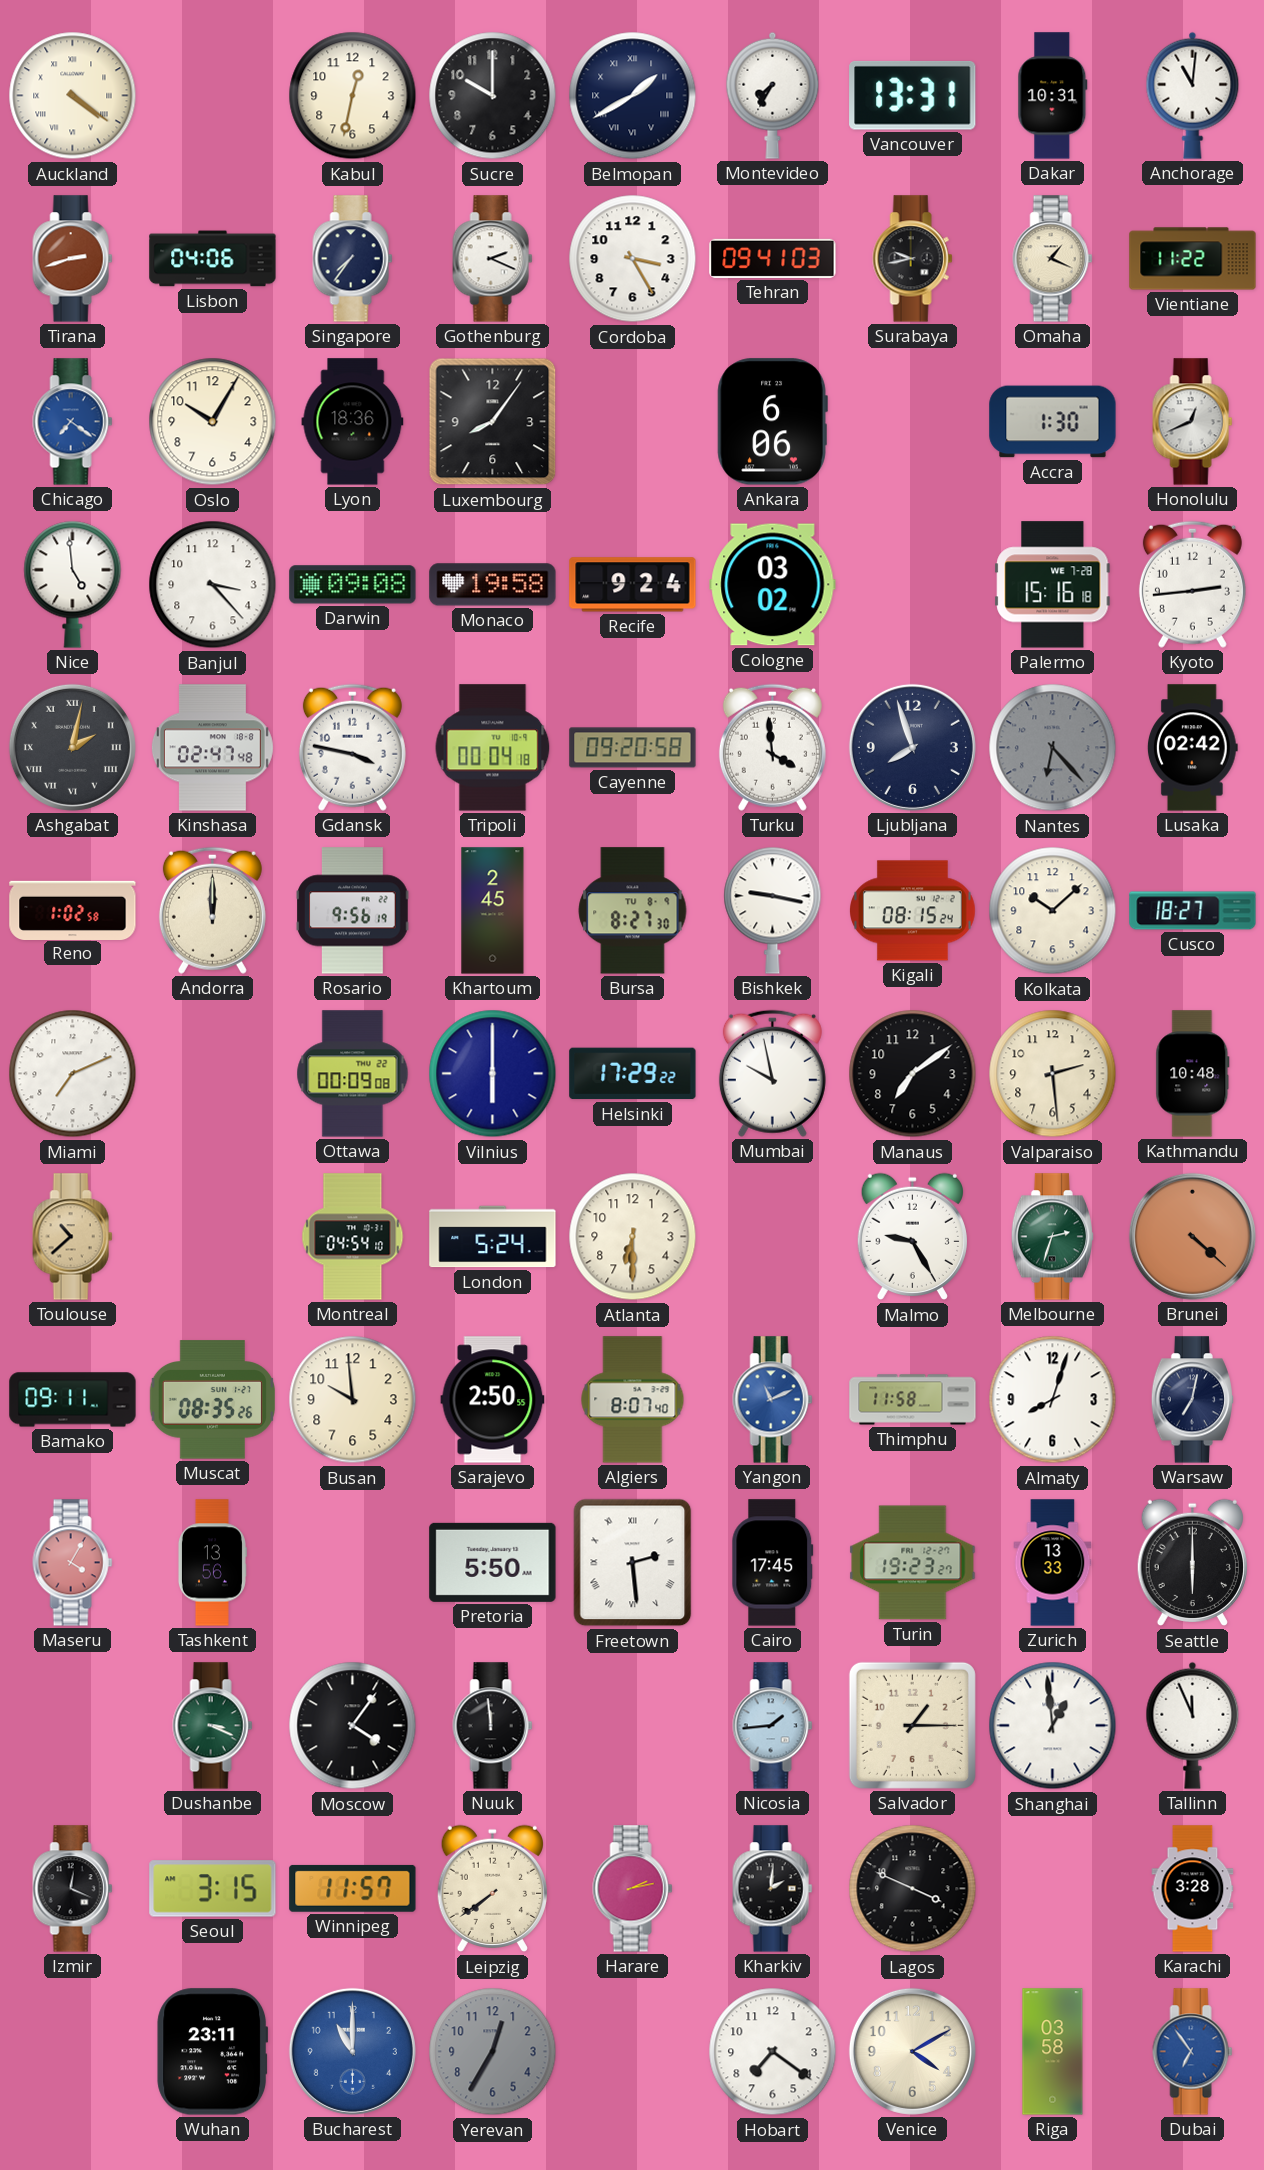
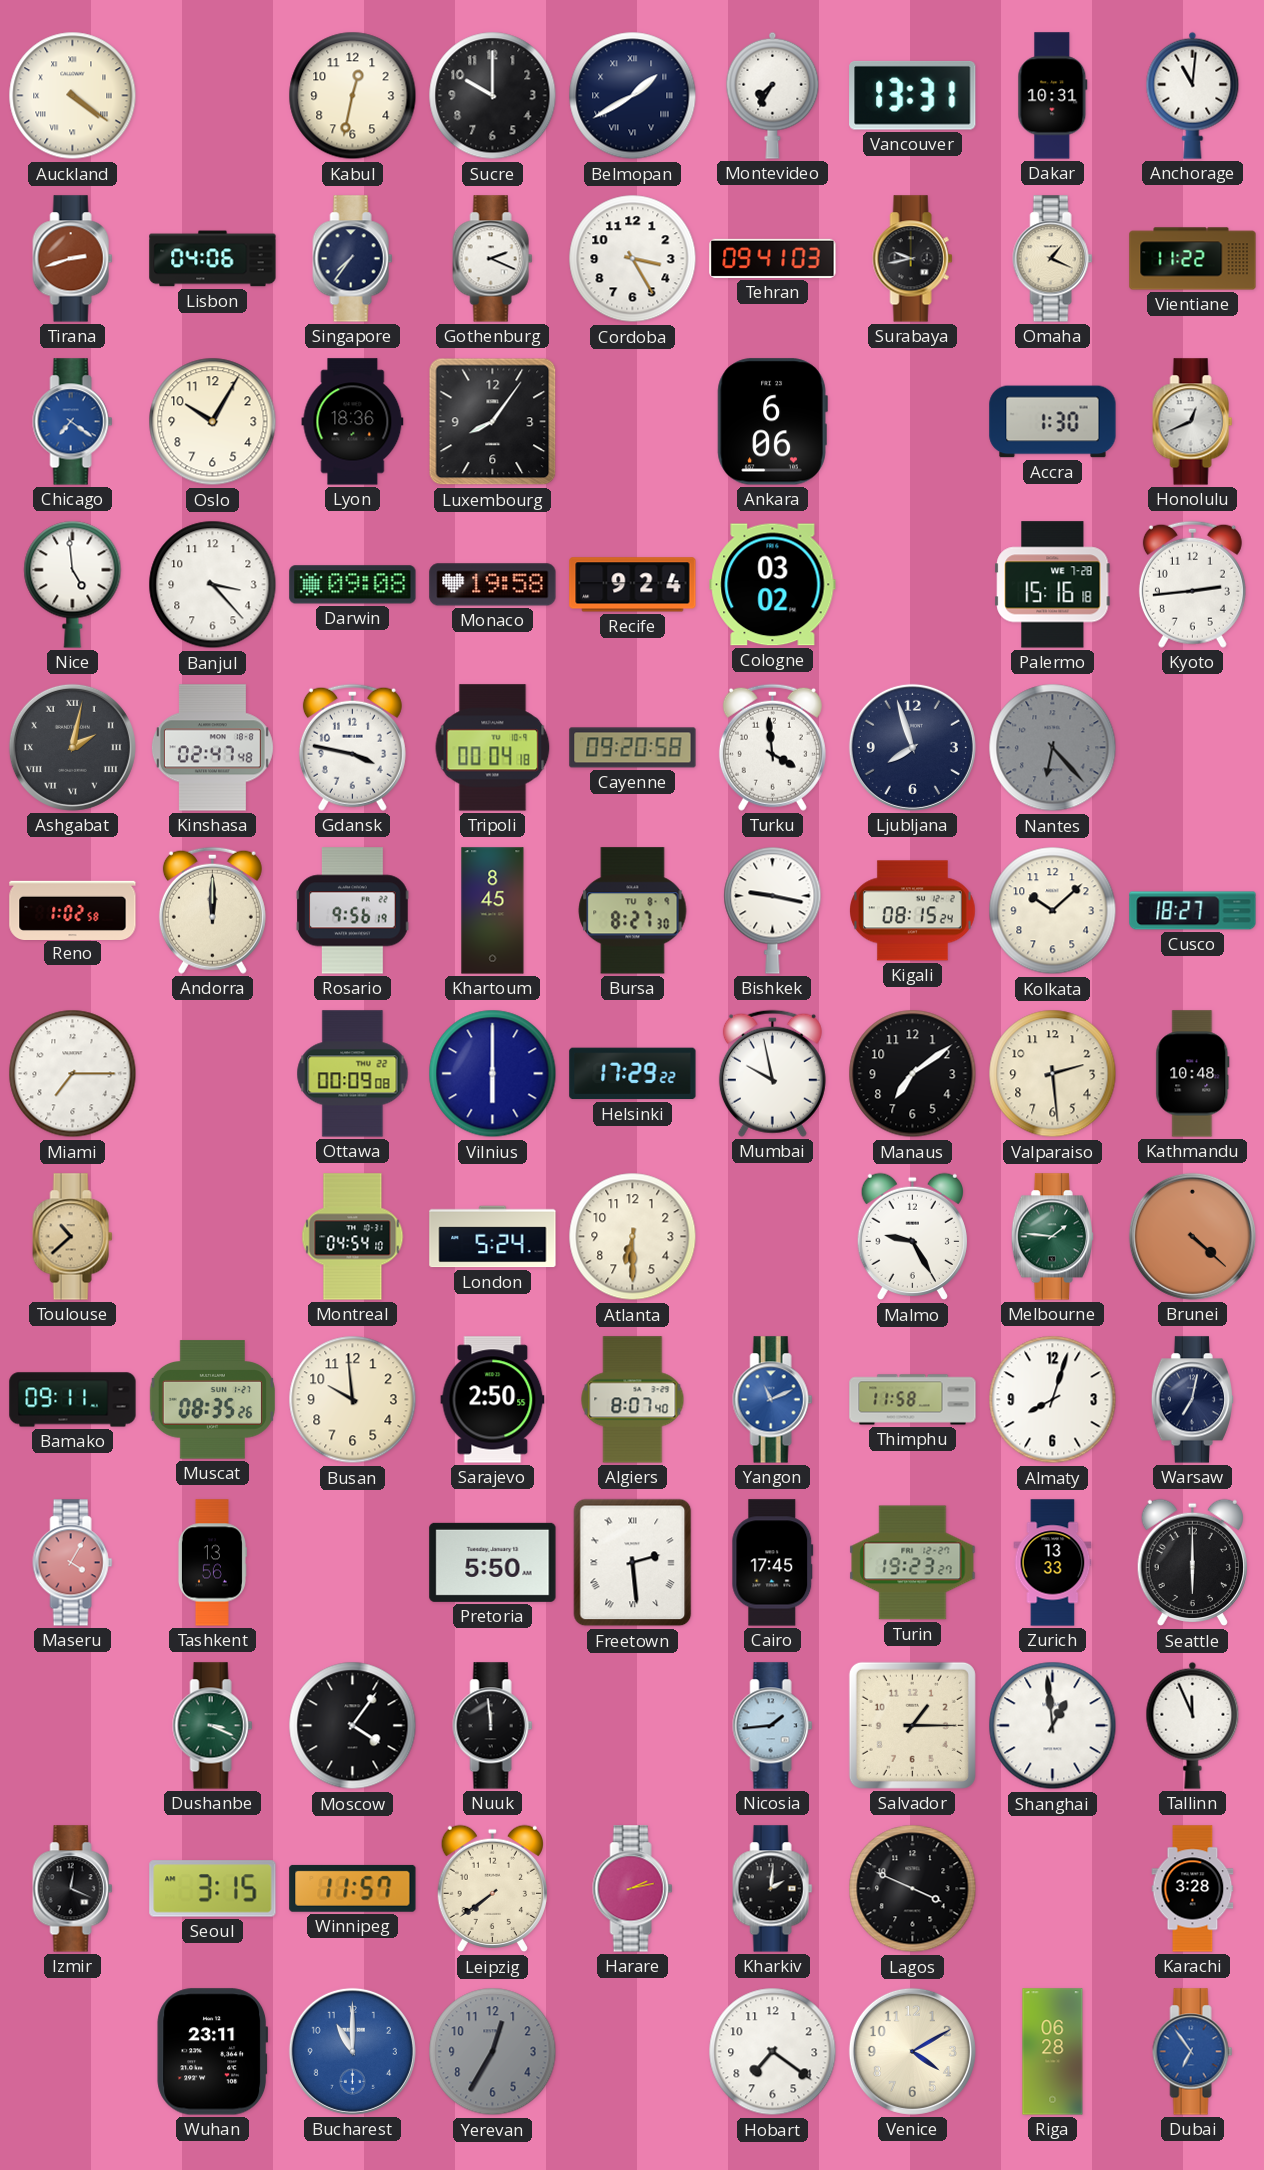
Lusaka: 02:42 -> none (1192, 748)
Khartoum: 2:45 -> 8:45 (493, 911)
Miami: 7:11 -> 7:15 (73, 1074)
Melbourne: 2:33 -> 1:46 (1052, 1237)
Riga: 03:58 -> 06:28 (1053, 2052)
